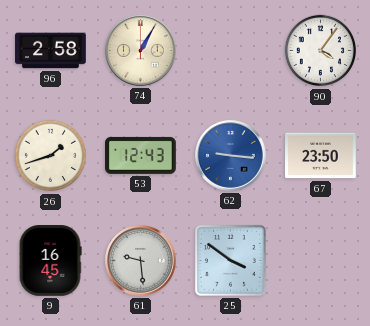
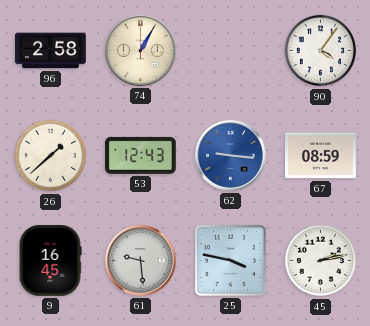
26: 1:42 -> 1:38 (51, 156)
67: 23:50 -> 08:59 (321, 156)
25: 3:51 -> 3:47 (230, 260)
45: none -> 2:13 (321, 261)
